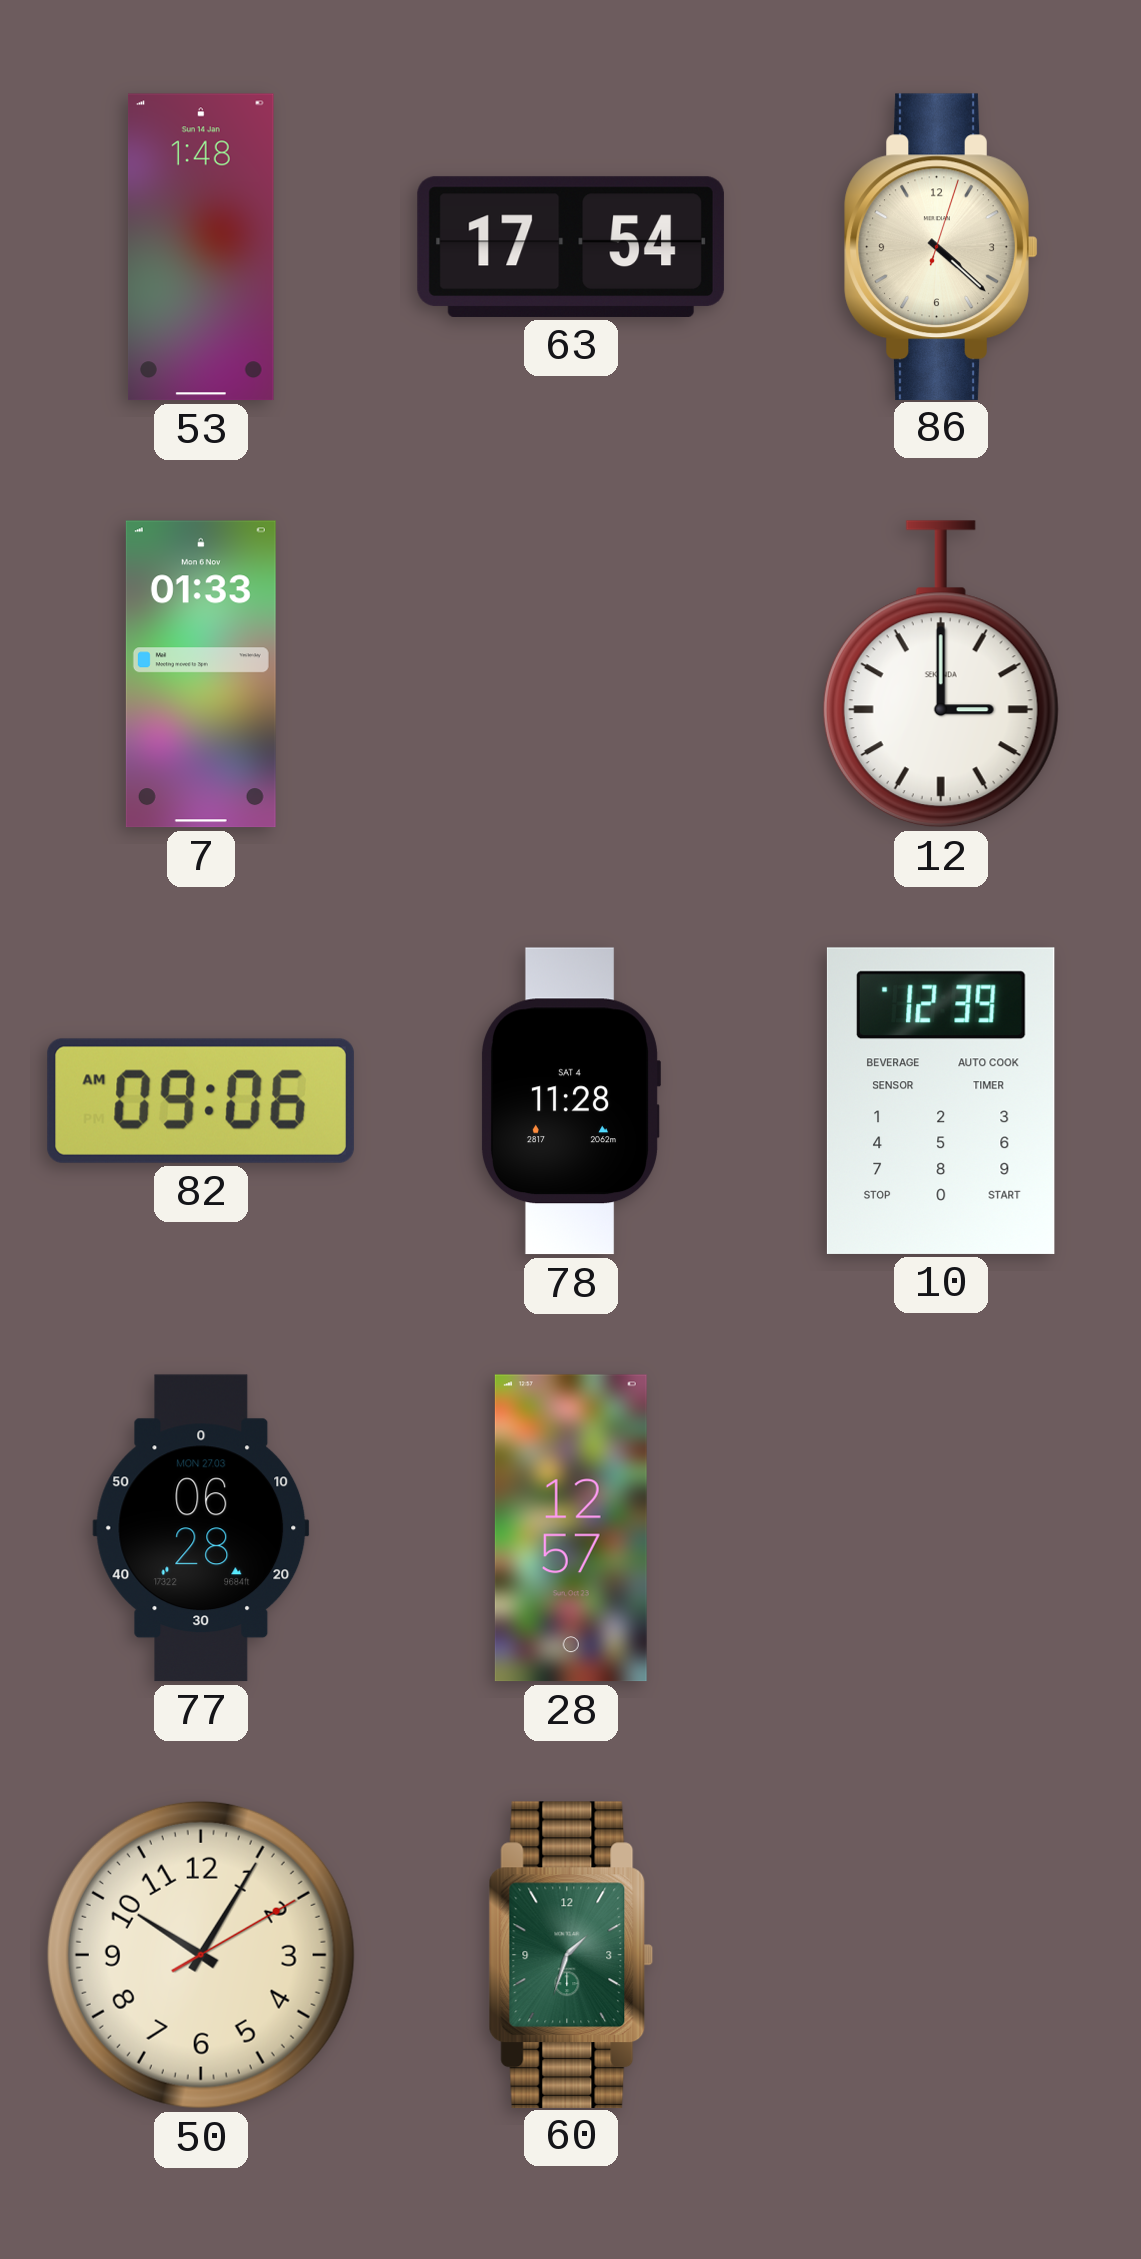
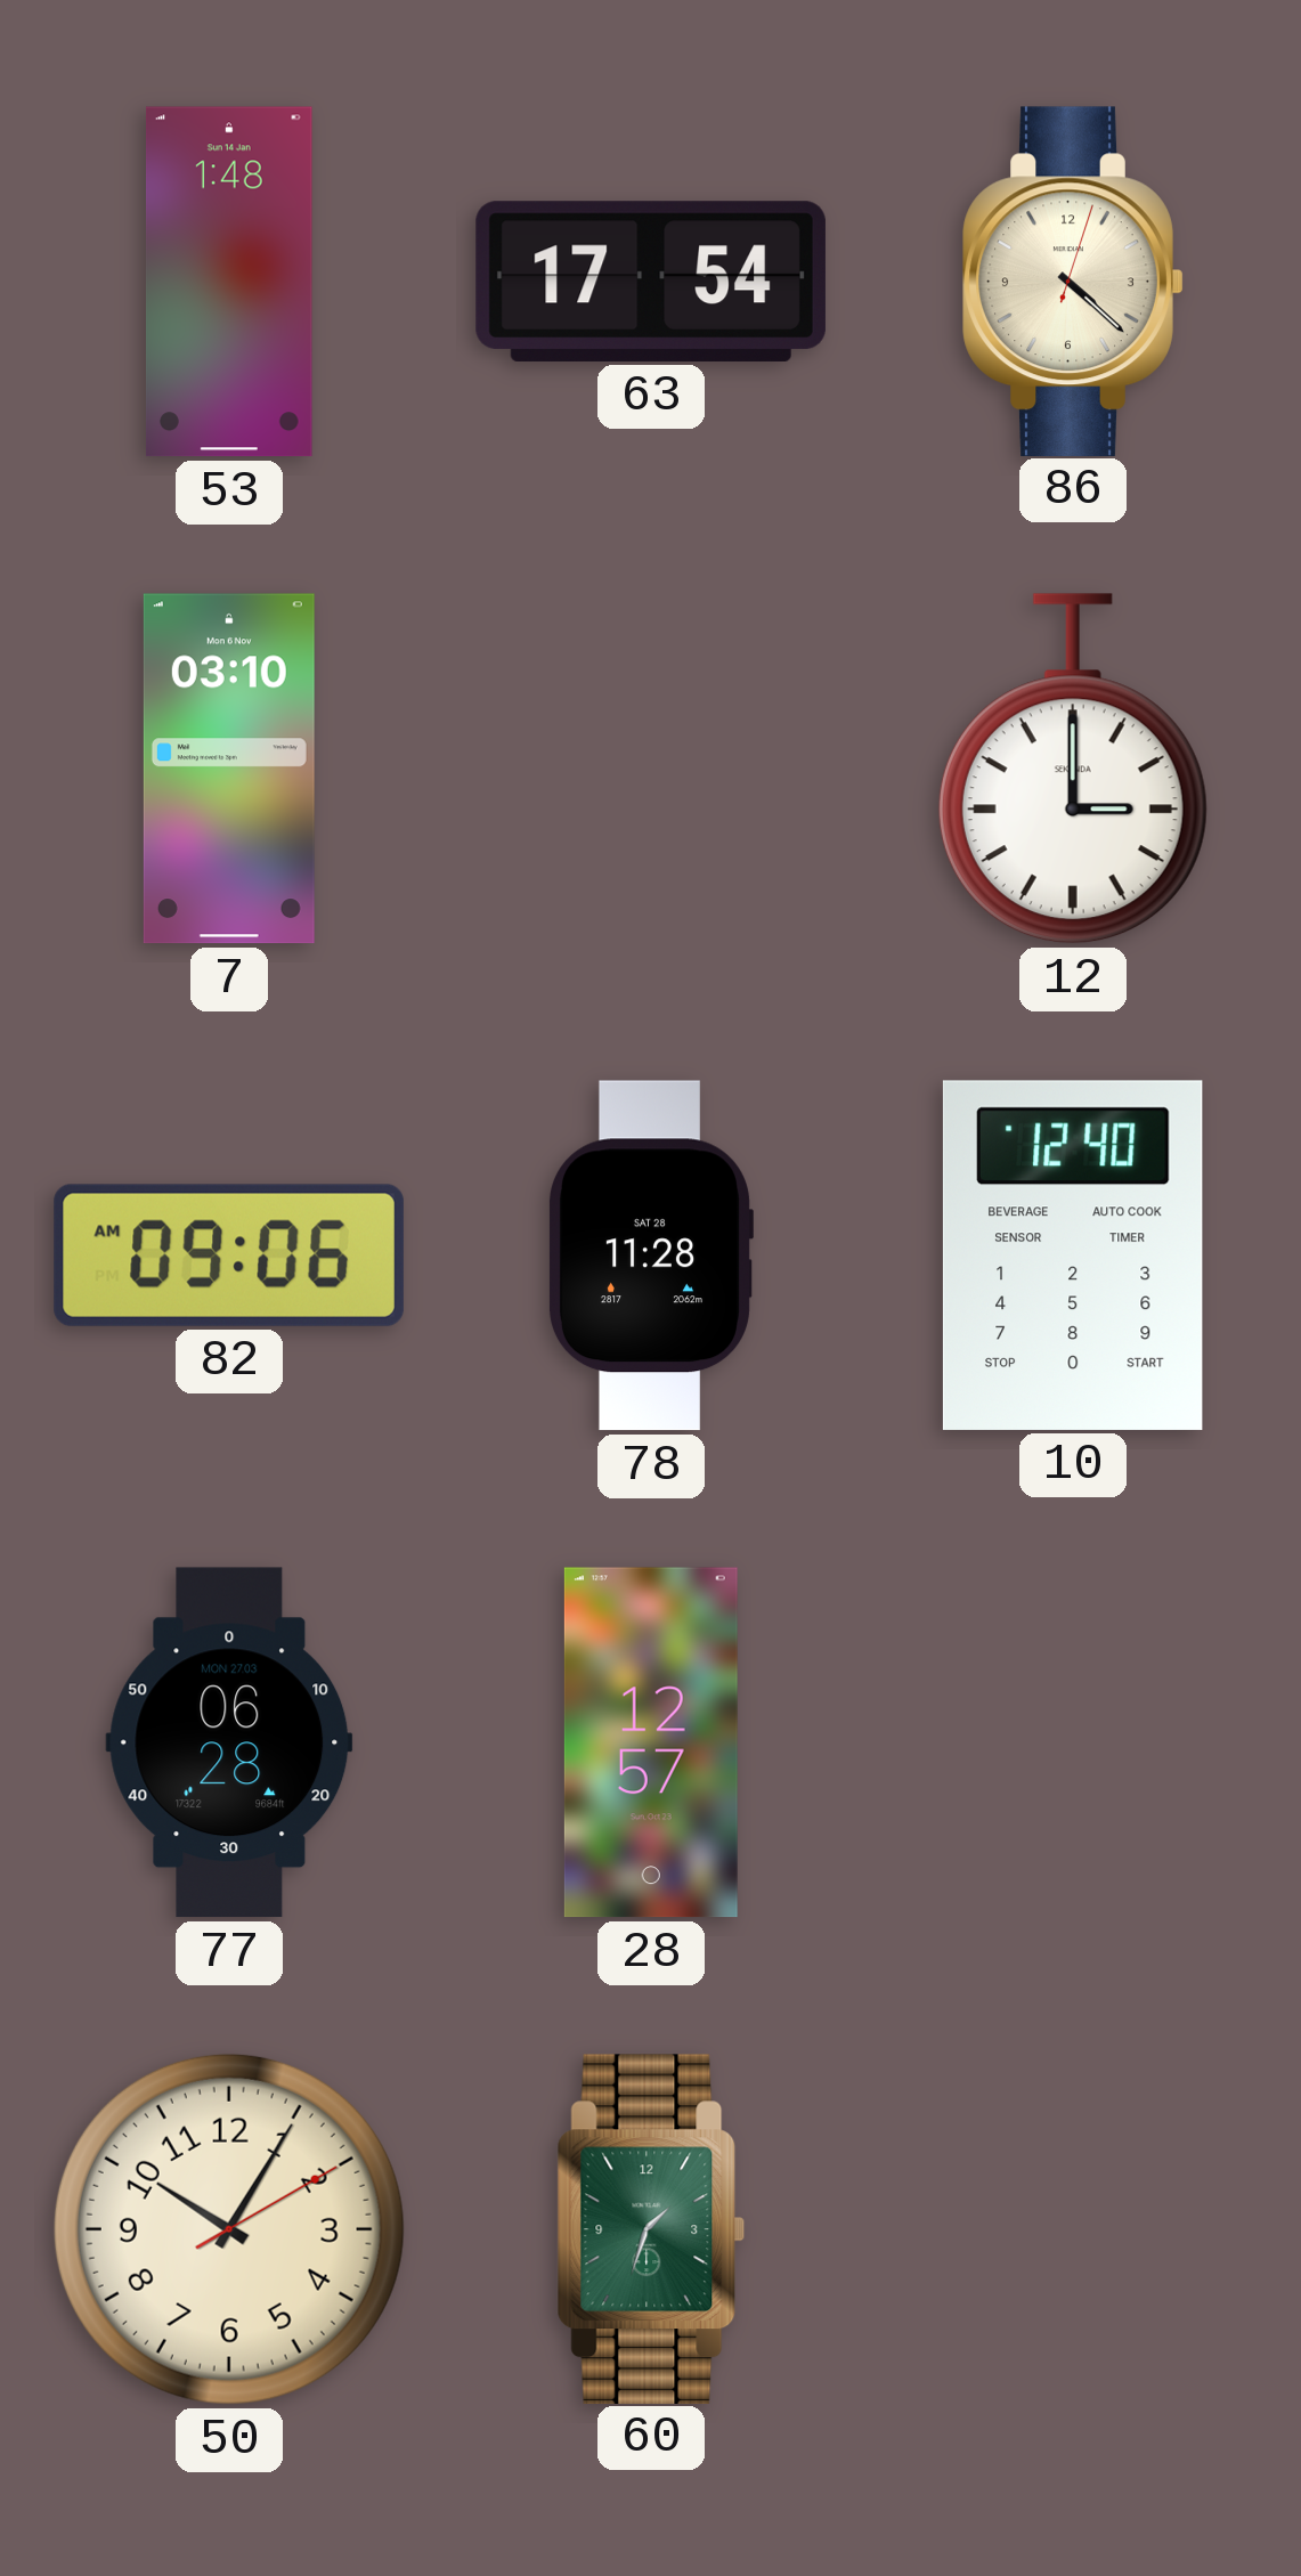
7: 01:33 -> 03:10 (229, 769)
78 date: SAT 4 -> SAT 28 (650, 1256)
10: 12:39 -> 12:40 (1073, 1256)
